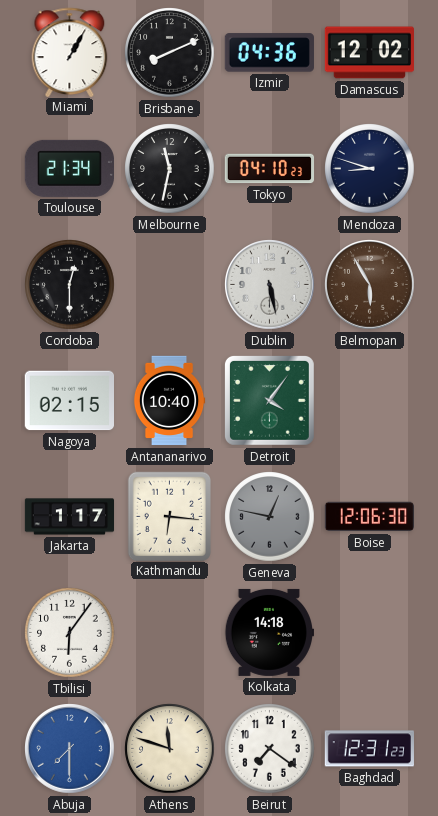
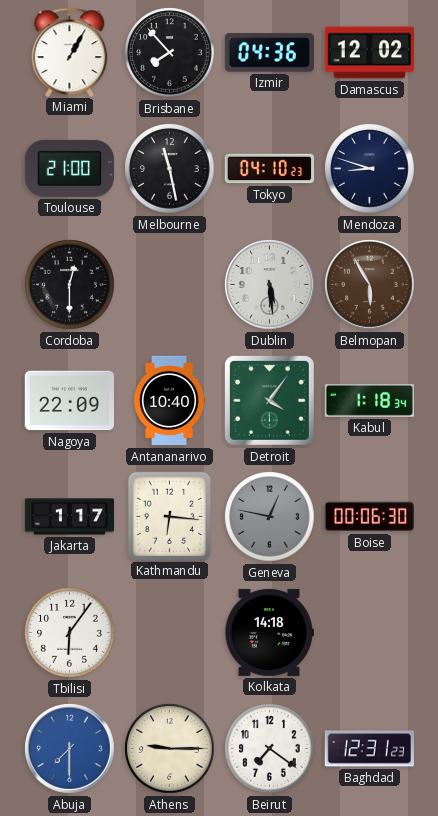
Brisbane: 8:11 -> 7:53 (170, 53)
Toulouse: 21:34 -> 21:00 (69, 168)
Melbourne: 11:32 -> 11:28 (170, 169)
Dublin: 5:28 -> 5:29 (270, 285)
Nagoya: 02:15 -> 22:09 (69, 401)
Kabul: none -> 1:18 (370, 400)
Boise: 12:06 -> 00:06 (369, 517)
Athens: 11:48 -> 9:15 (170, 749)
